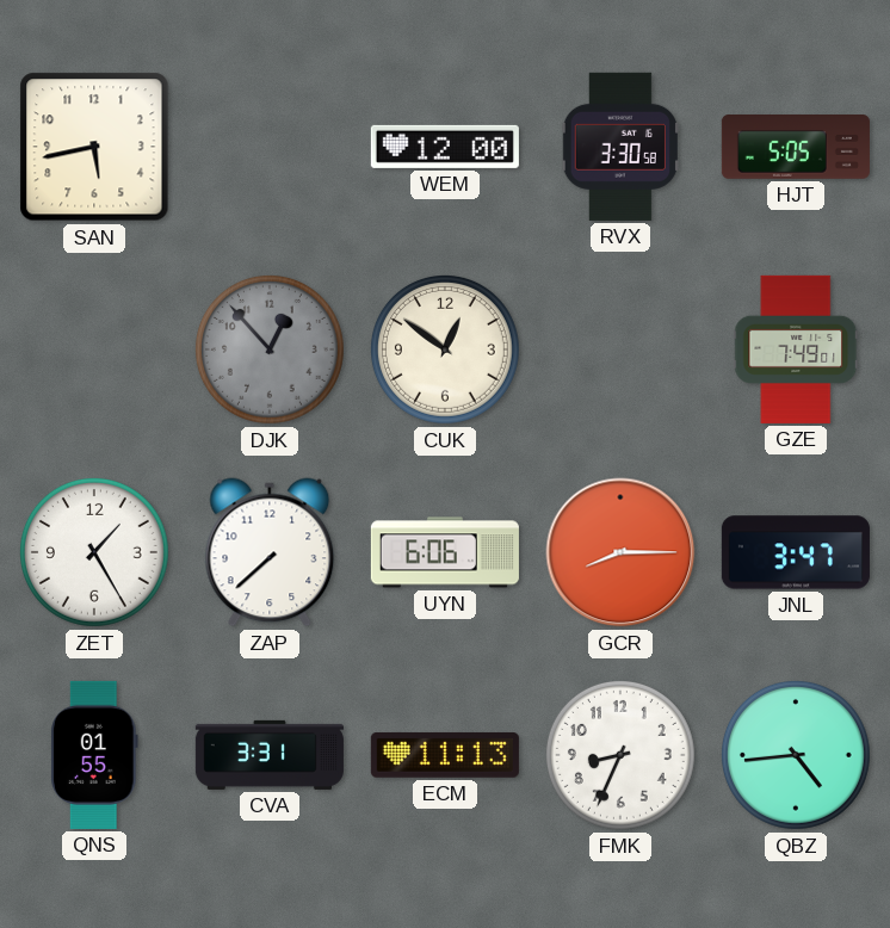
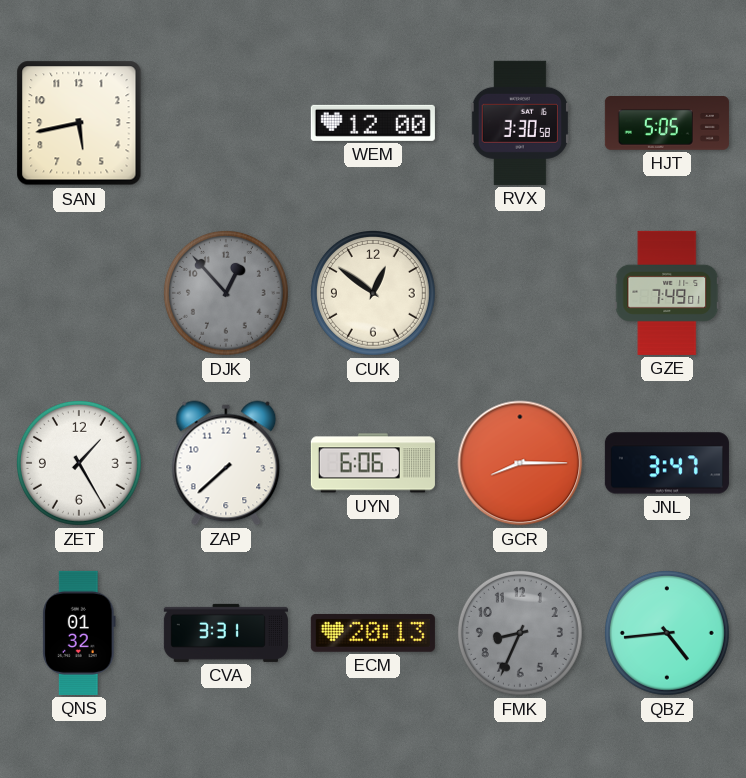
QNS: 01:55 -> 01:32 (79, 633)
ECM: 11:13 -> 20:13 (373, 633)
FMK dial: white -> grey (520, 633)
